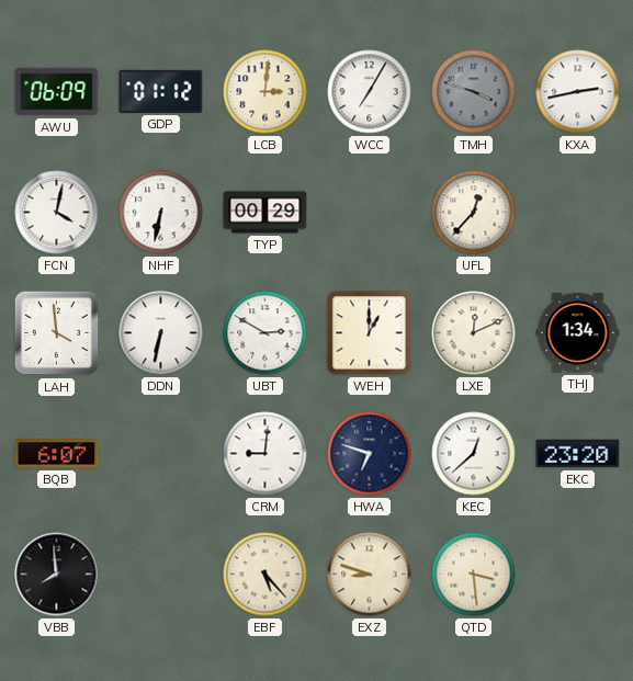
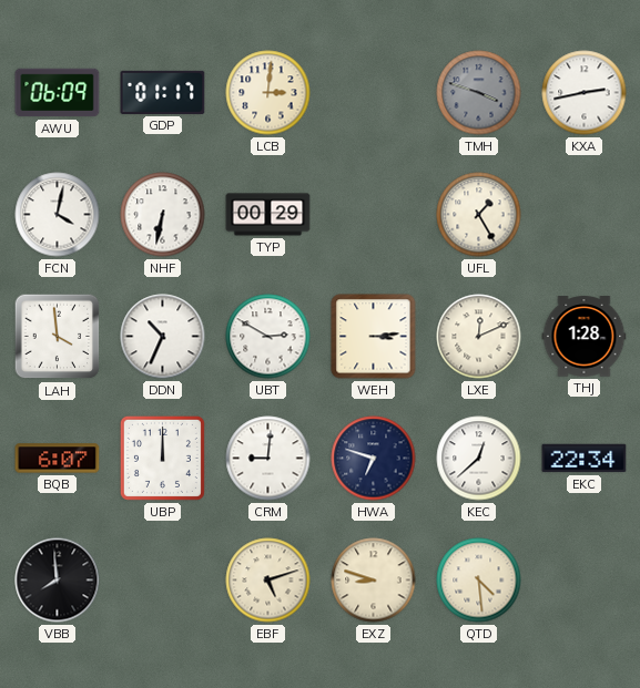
GDP: 01:12 -> 01:17 (163, 92)
WCC: 7:05 -> none (370, 92)
UFL: 12:37 -> 1:25 (479, 215)
DDN: 6:32 -> 10:34 (163, 337)
WEH: 1:00 -> 3:14 (374, 337)
THJ: 1:34 -> 1:28 (585, 337)
UBP: none -> 12:00 (162, 458)
EKC: 23:20 -> 22:34 (585, 459)
EBF: 5:23 -> 5:12 (268, 581)
QTD: 3:29 -> 4:29 (479, 581)
